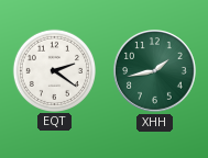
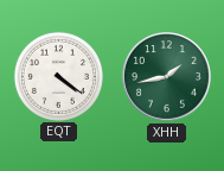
EQT: 2:21 -> 4:21 (58, 76)
